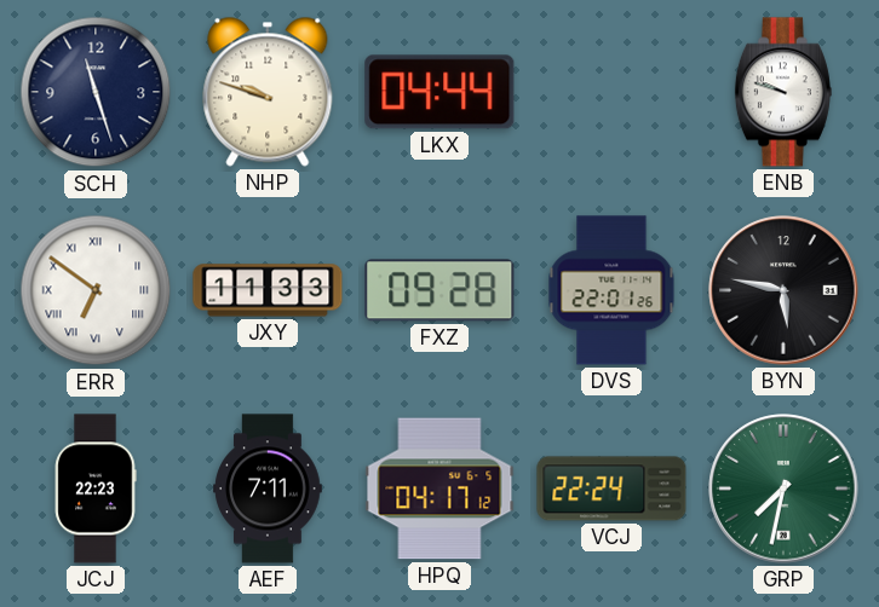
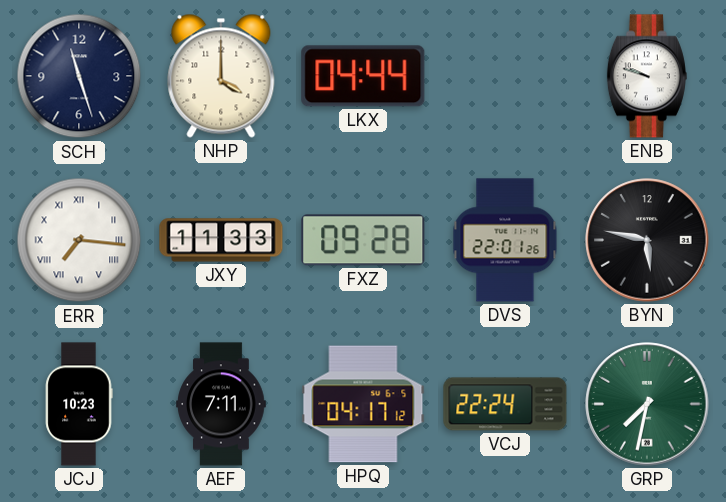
NHP: 9:48 -> 4:00 (221, 76)
ERR: 6:51 -> 7:16 (79, 240)
JCJ: 22:23 -> 10:23 (79, 404)
